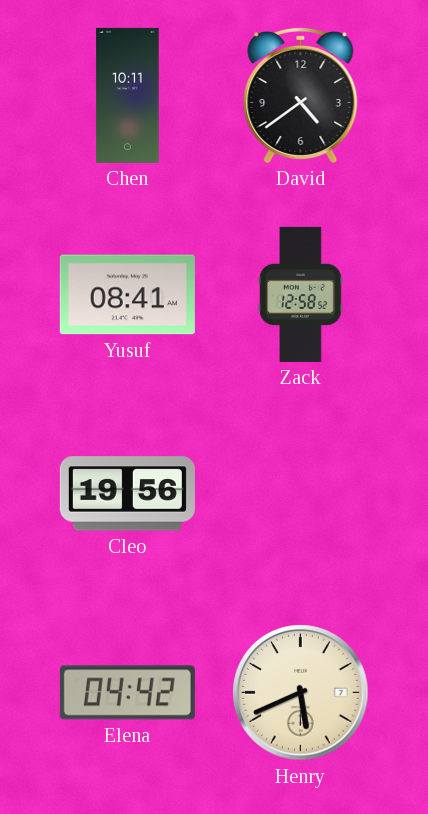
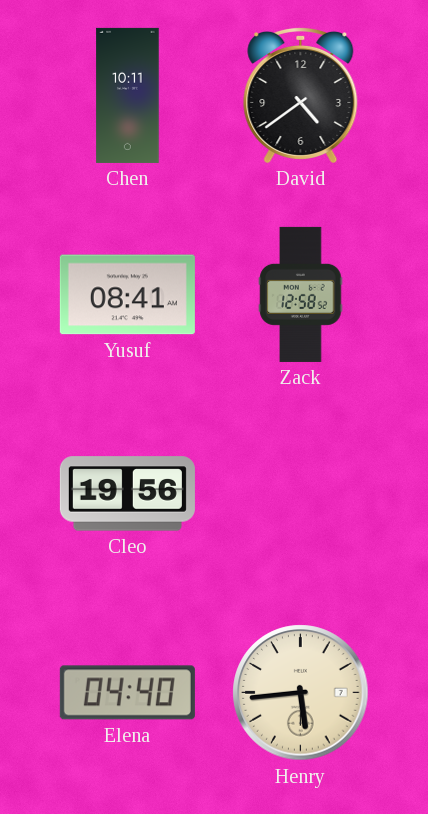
Elena: 04:42 -> 04:40 (127, 693)
Henry: 5:41 -> 5:44 (301, 693)
